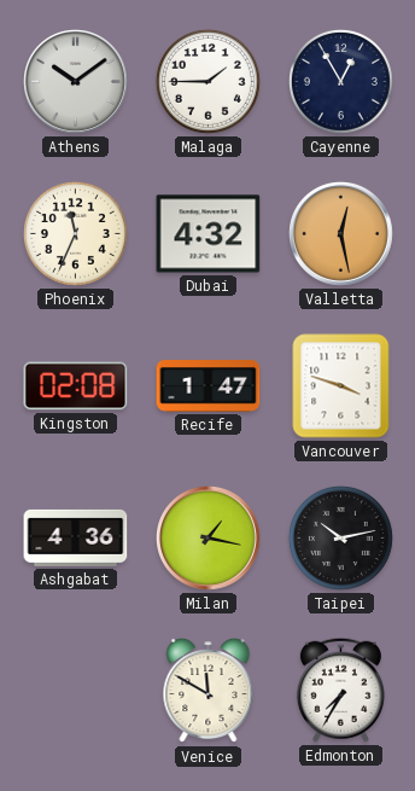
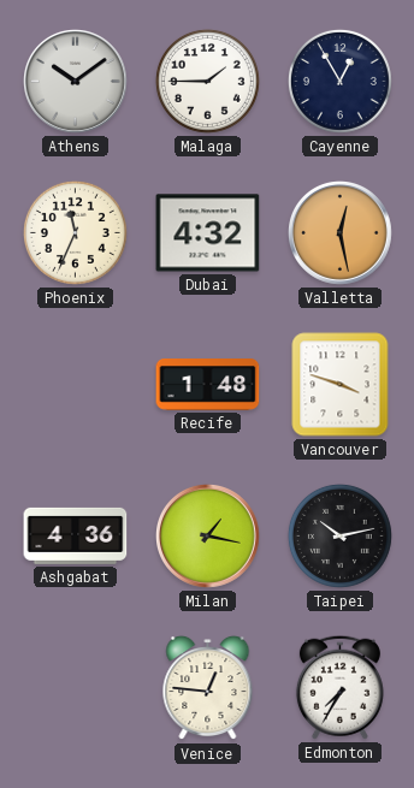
Kingston: 02:08 -> none (76, 386)
Recife: 1:47 -> 1:48 (208, 385)
Venice: 11:50 -> 12:46 (208, 688)
